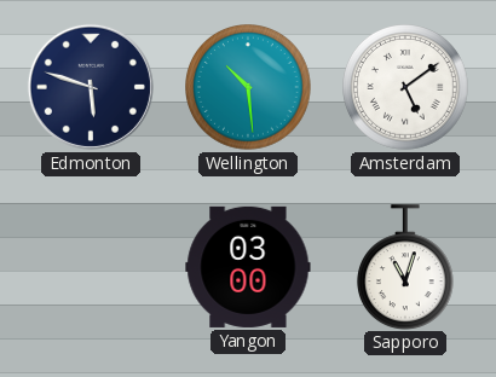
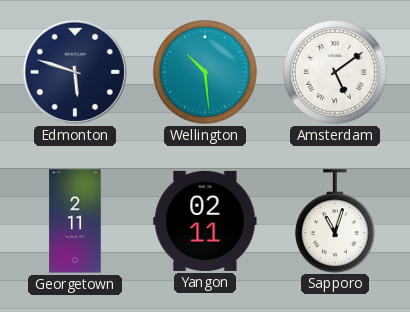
Georgetown: none -> 2:11 (75, 221)
Yangon: 03:00 -> 02:11 (205, 221)
